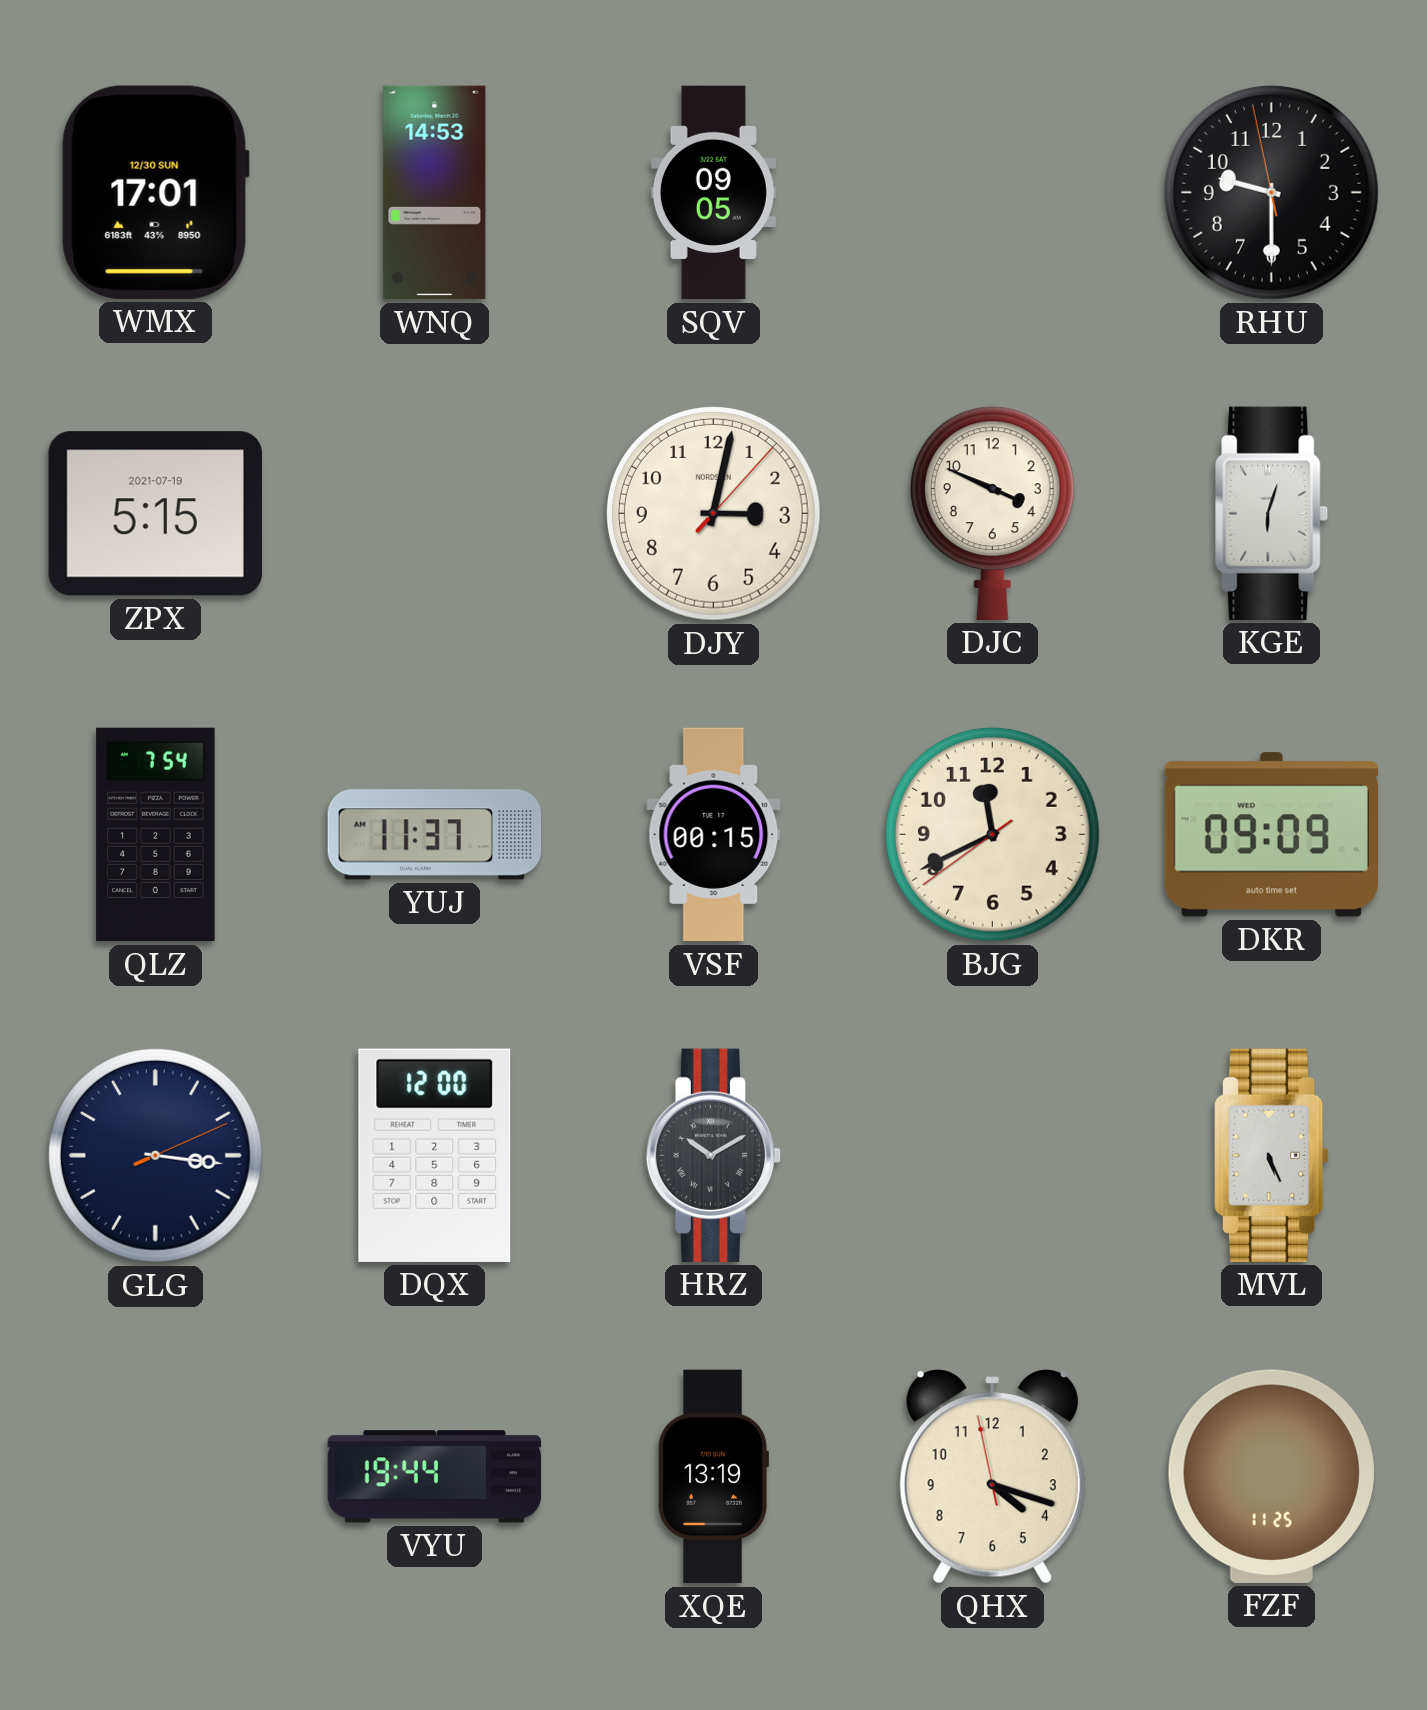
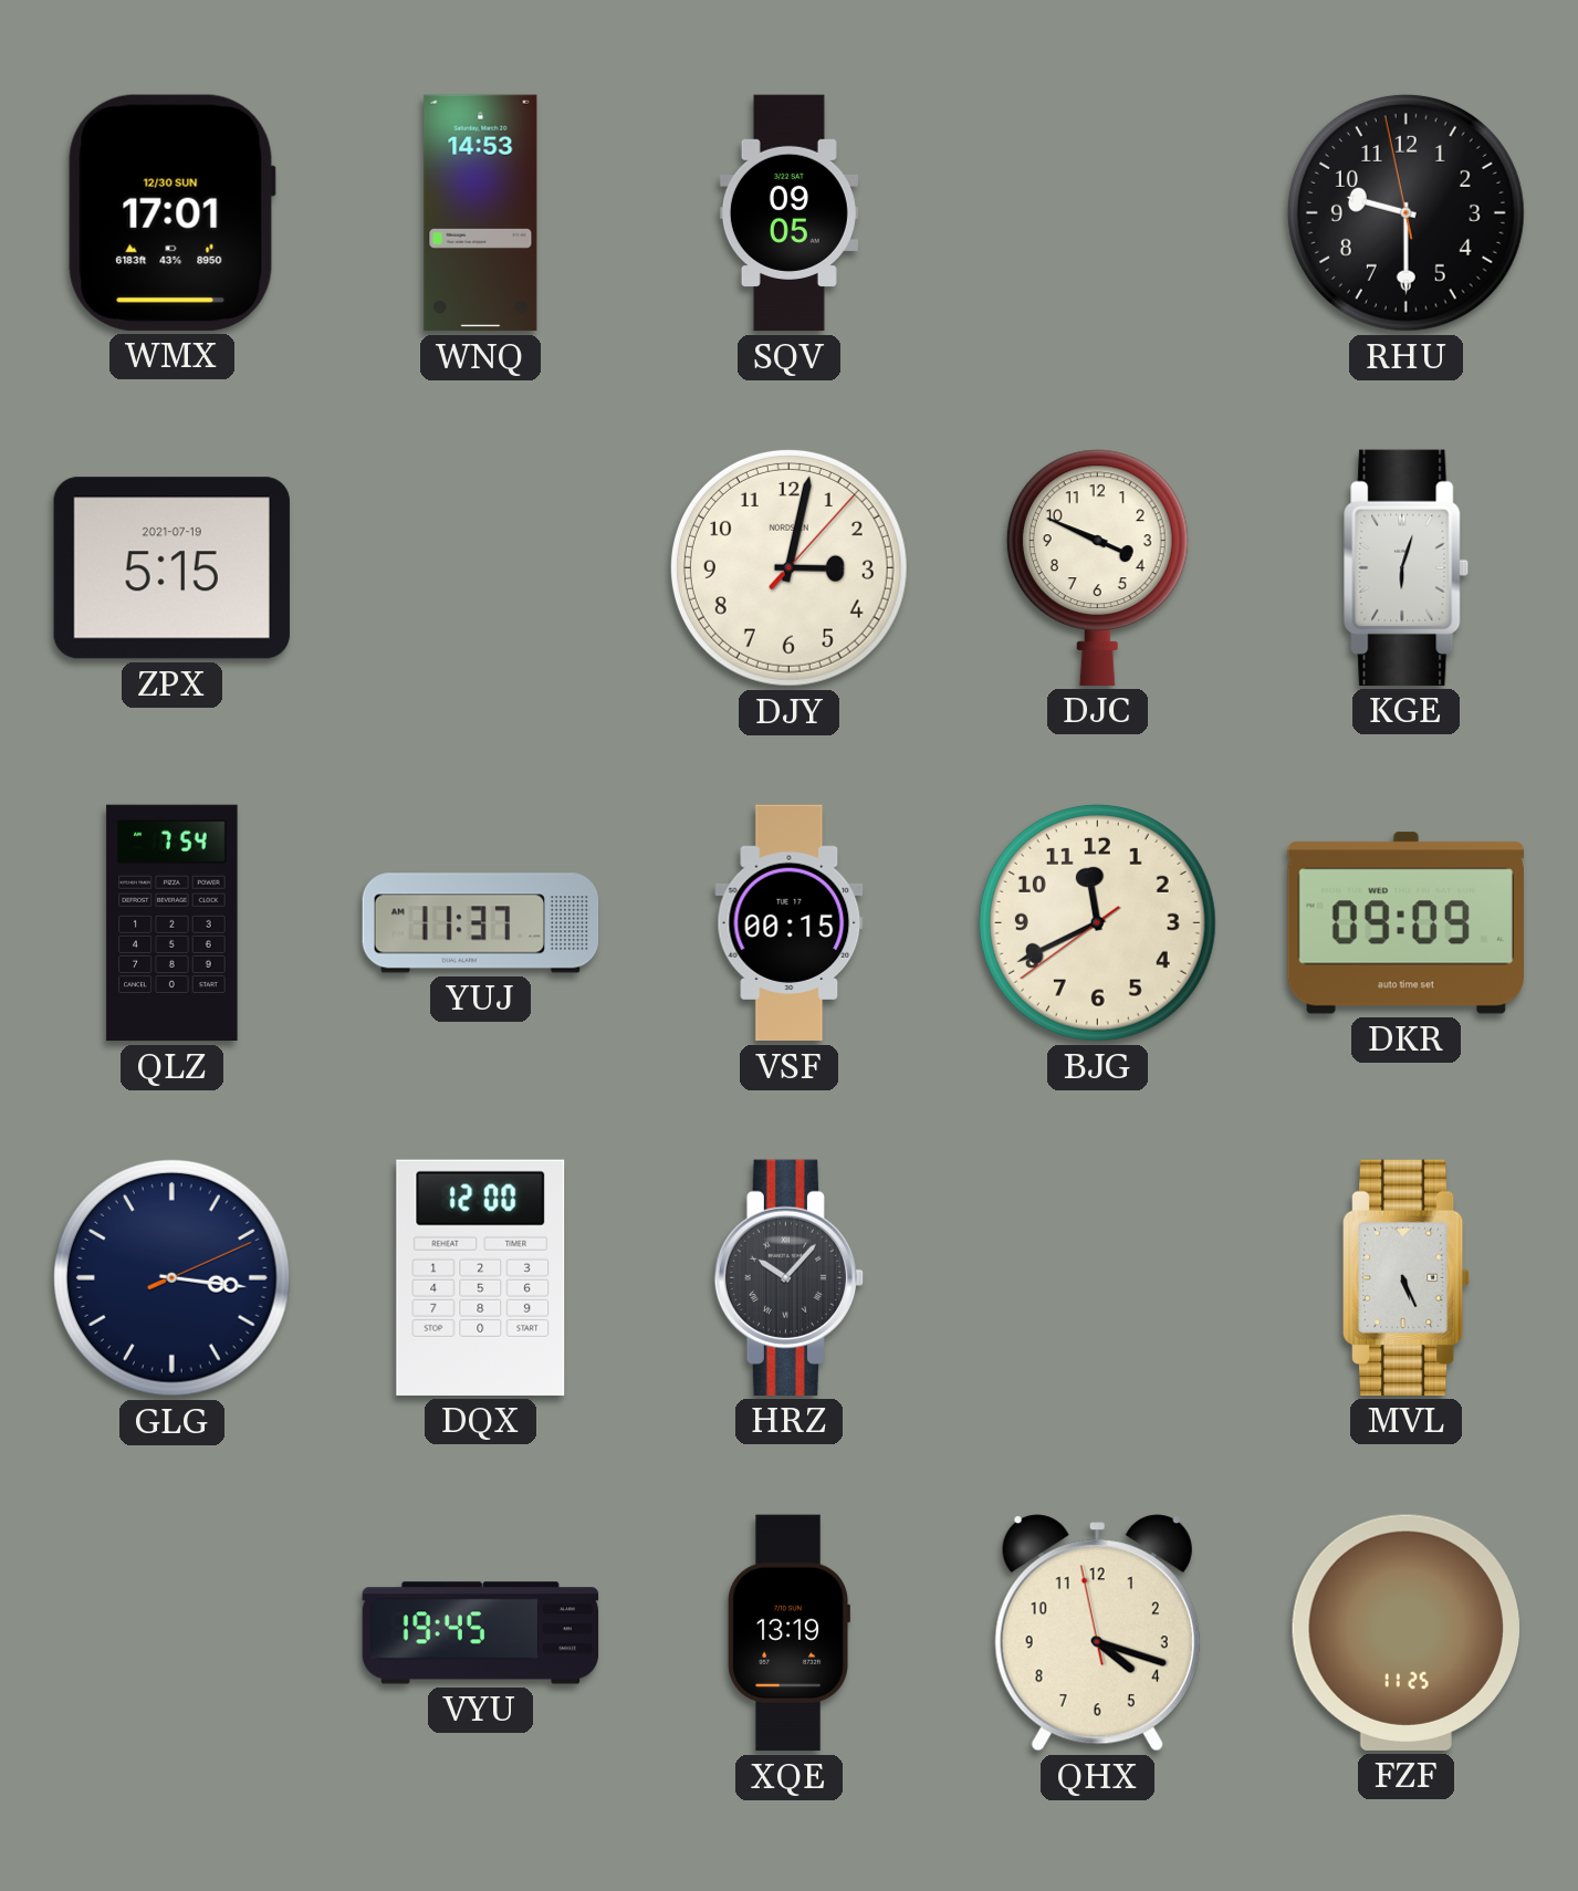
HRZ: 10:10 -> 10:07 (788, 1277)
VYU: 19:44 -> 19:45 (481, 1633)
